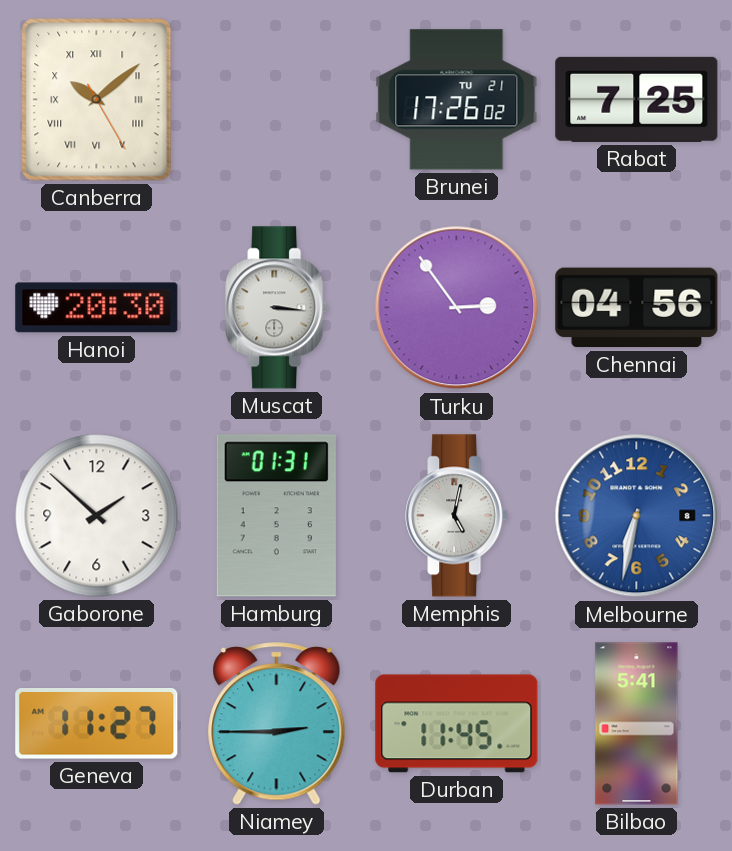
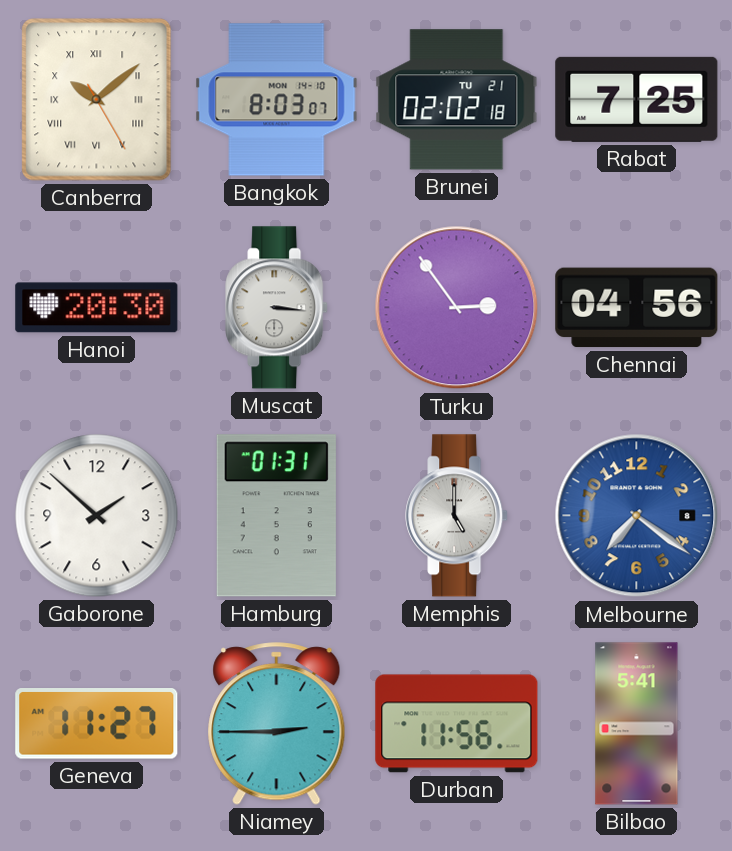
Bangkok: none -> 8:03 (277, 100)
Brunei: 17:26 -> 02:02 (457, 100)
Memphis: 5:02 -> 5:00 (457, 516)
Melbourne: 6:32 -> 7:21 (637, 516)
Durban: 11:45 -> 11:56 (457, 724)
